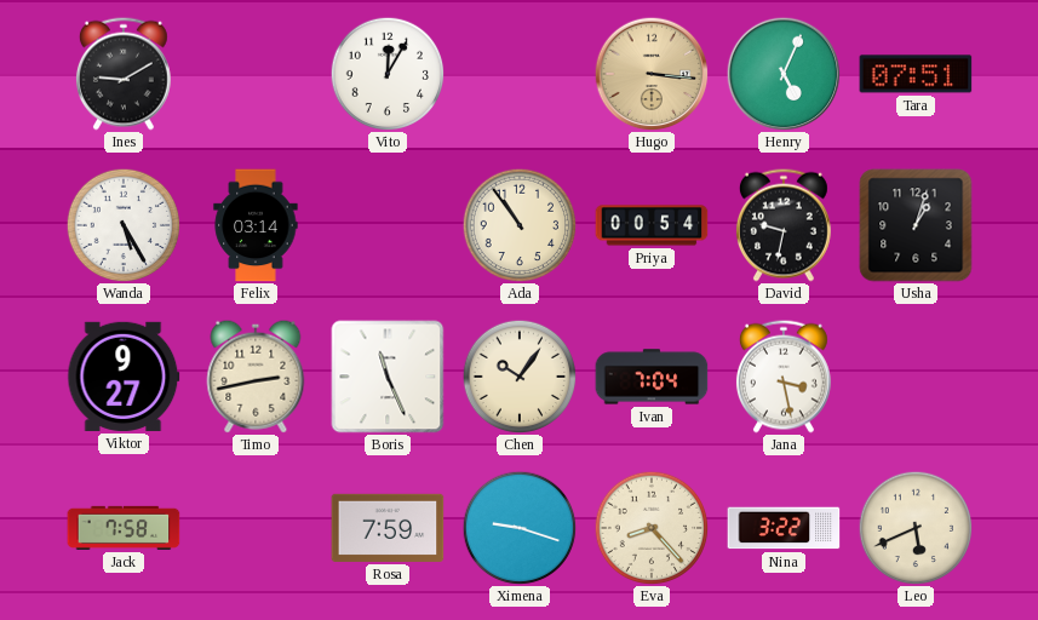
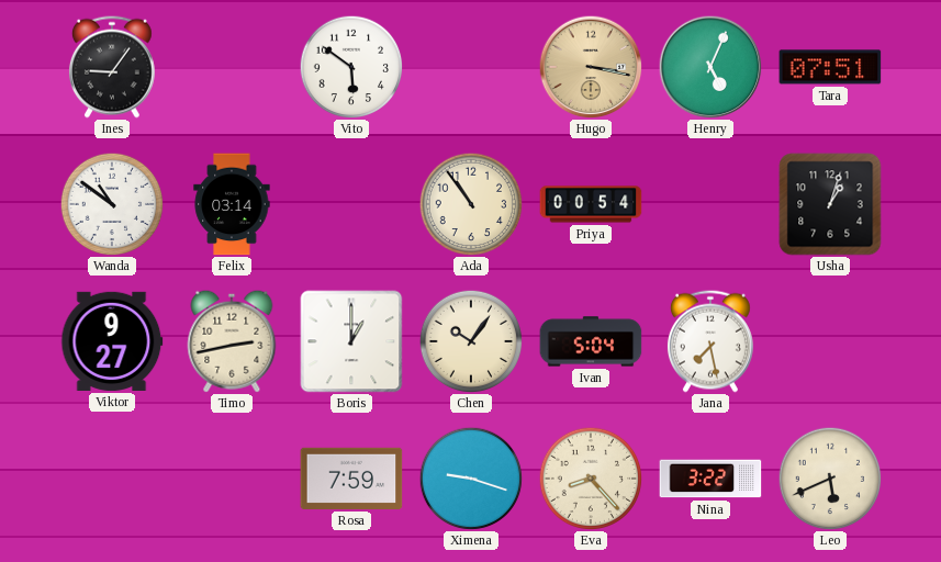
Ines: 9:10 -> 9:06 (112, 67)
Vito: 12:05 -> 5:51 (351, 67)
Hugo: 3:16 -> 3:17 (591, 67)
Wanda: 5:25 -> 10:51 (112, 204)
David: 9:32 -> none (784, 225)
Boris: 11:26 -> 1:00 (351, 341)
Ivan: 7:04 -> 5:04 (591, 341)
Jana: 3:28 -> 7:28 (710, 341)
Jack: 7:58 -> none (124, 528)
